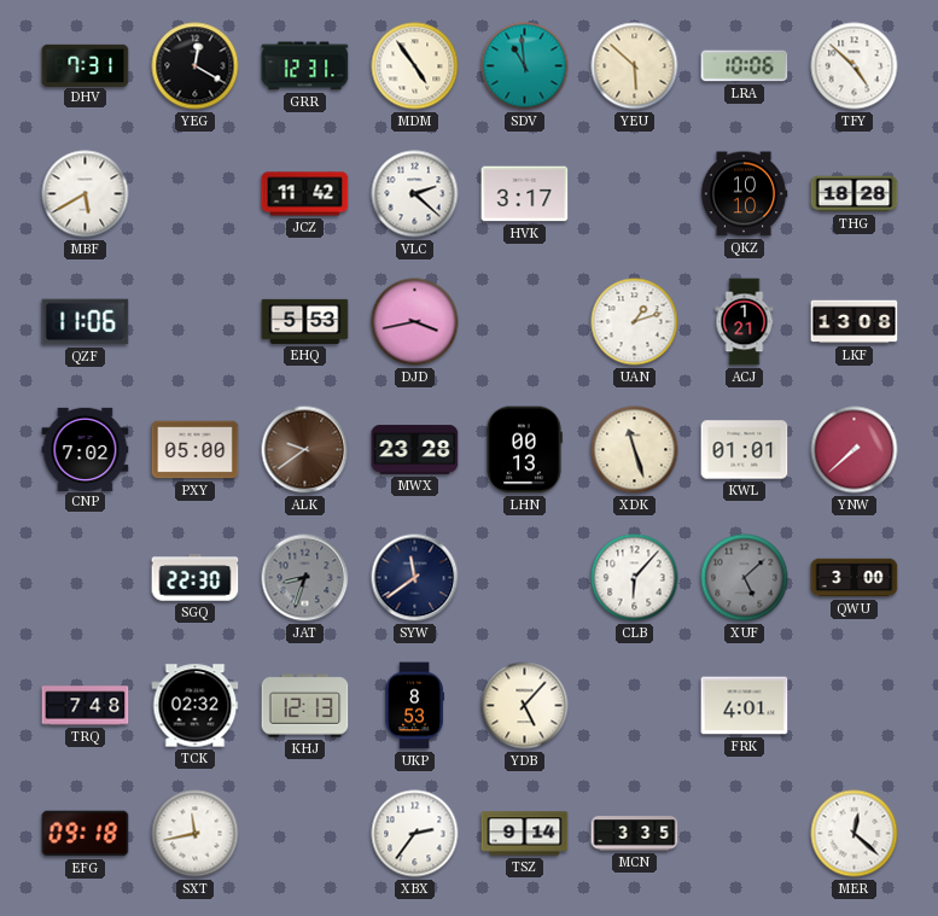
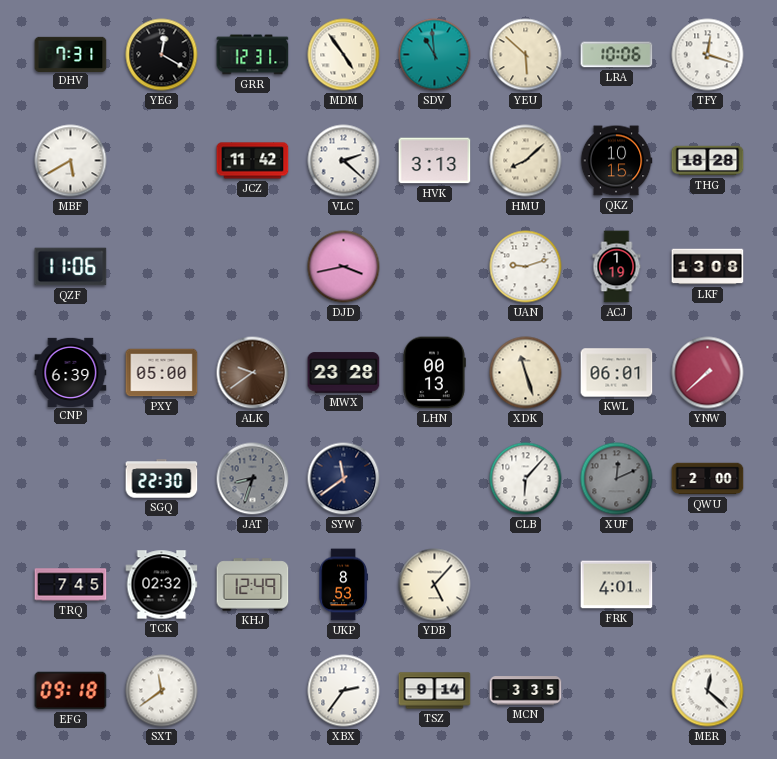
TFY: 4:52 -> 12:18 (708, 55)
HVK: 3:17 -> 3:13 (435, 161)
HMU: none -> 8:08 (526, 161)
QKZ: 10:10 -> 10:15 (616, 161)
EHQ: 5:53 -> none (305, 321)
UAN: 1:12 -> 9:12 (526, 267)
ACJ: 1:21 -> 1:19 (617, 267)
CNP: 7:02 -> 6:39 (71, 372)
KWL: 01:01 -> 06:01 (617, 373)
XUF: 5:08 -> 12:11 (617, 479)
QWU: 3:00 -> 2:00 (708, 479)
TRQ: 7:48 -> 7:45 (71, 585)
KHJ: 12:13 -> 12:49 (253, 585)
SXT: 11:43 -> 11:39 (162, 691)
